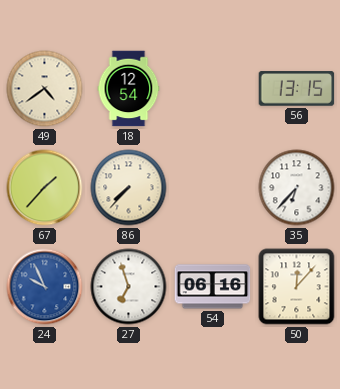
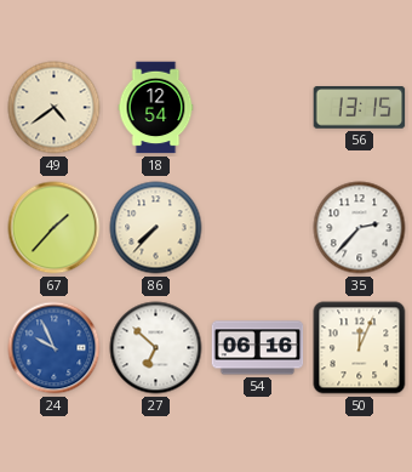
35: 6:37 -> 2:37 (360, 228)
27: 6:57 -> 6:52 (156, 348)
50: 12:07 -> 12:04 (360, 348)
